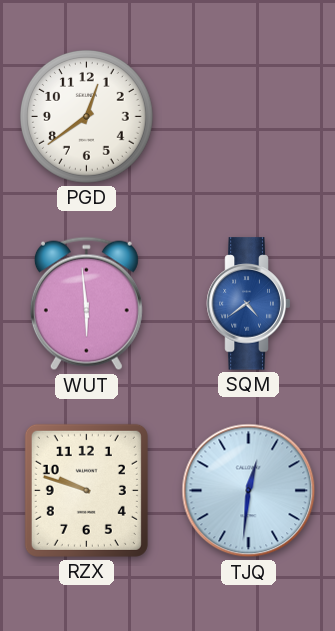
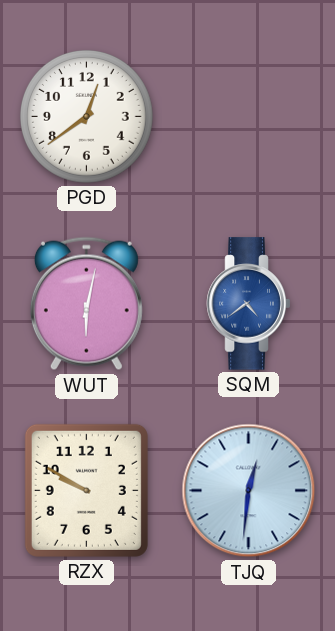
WUT: 5:59 -> 6:02 (86, 304)
RZX: 9:48 -> 9:50 (86, 490)
